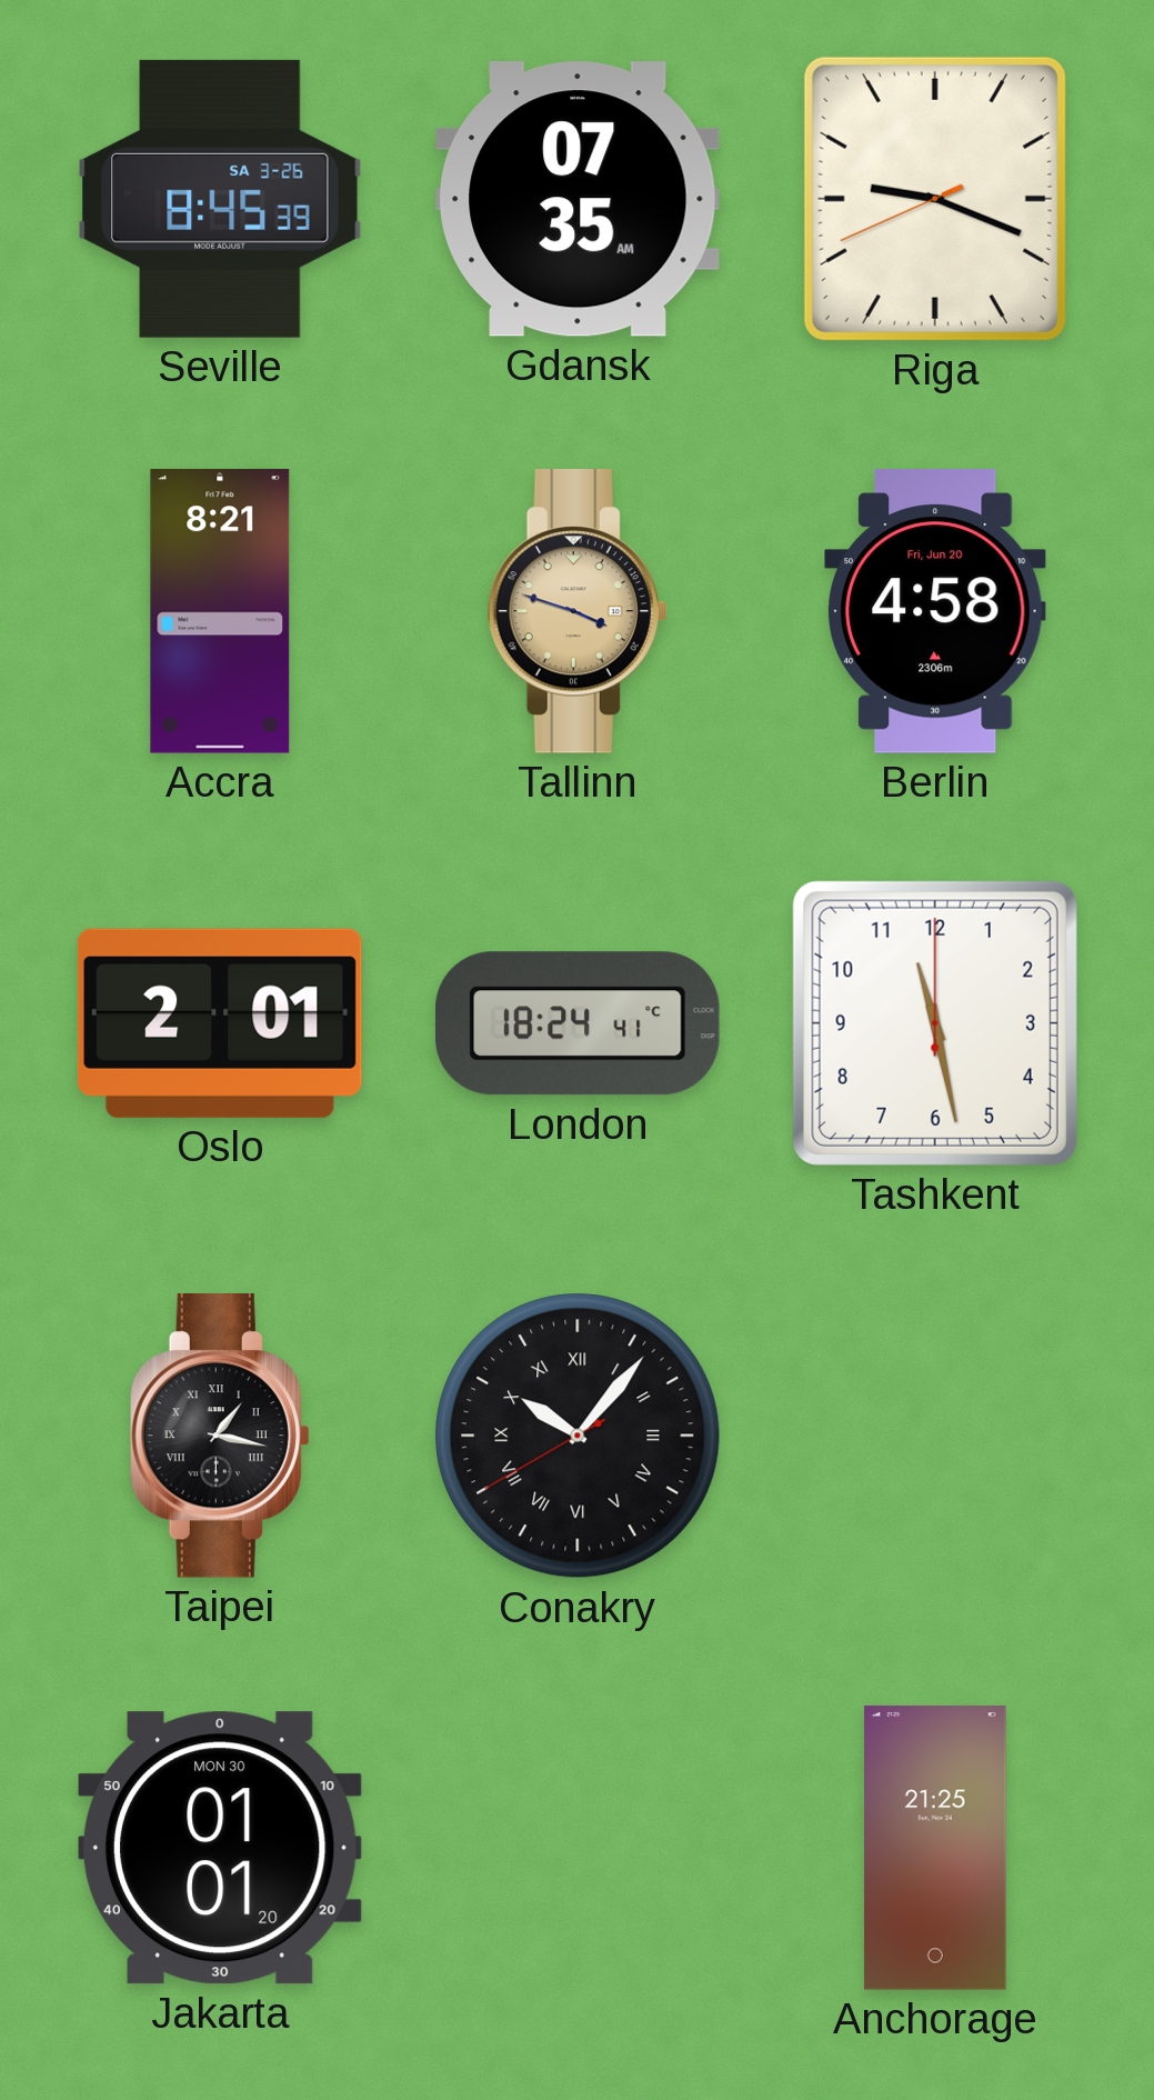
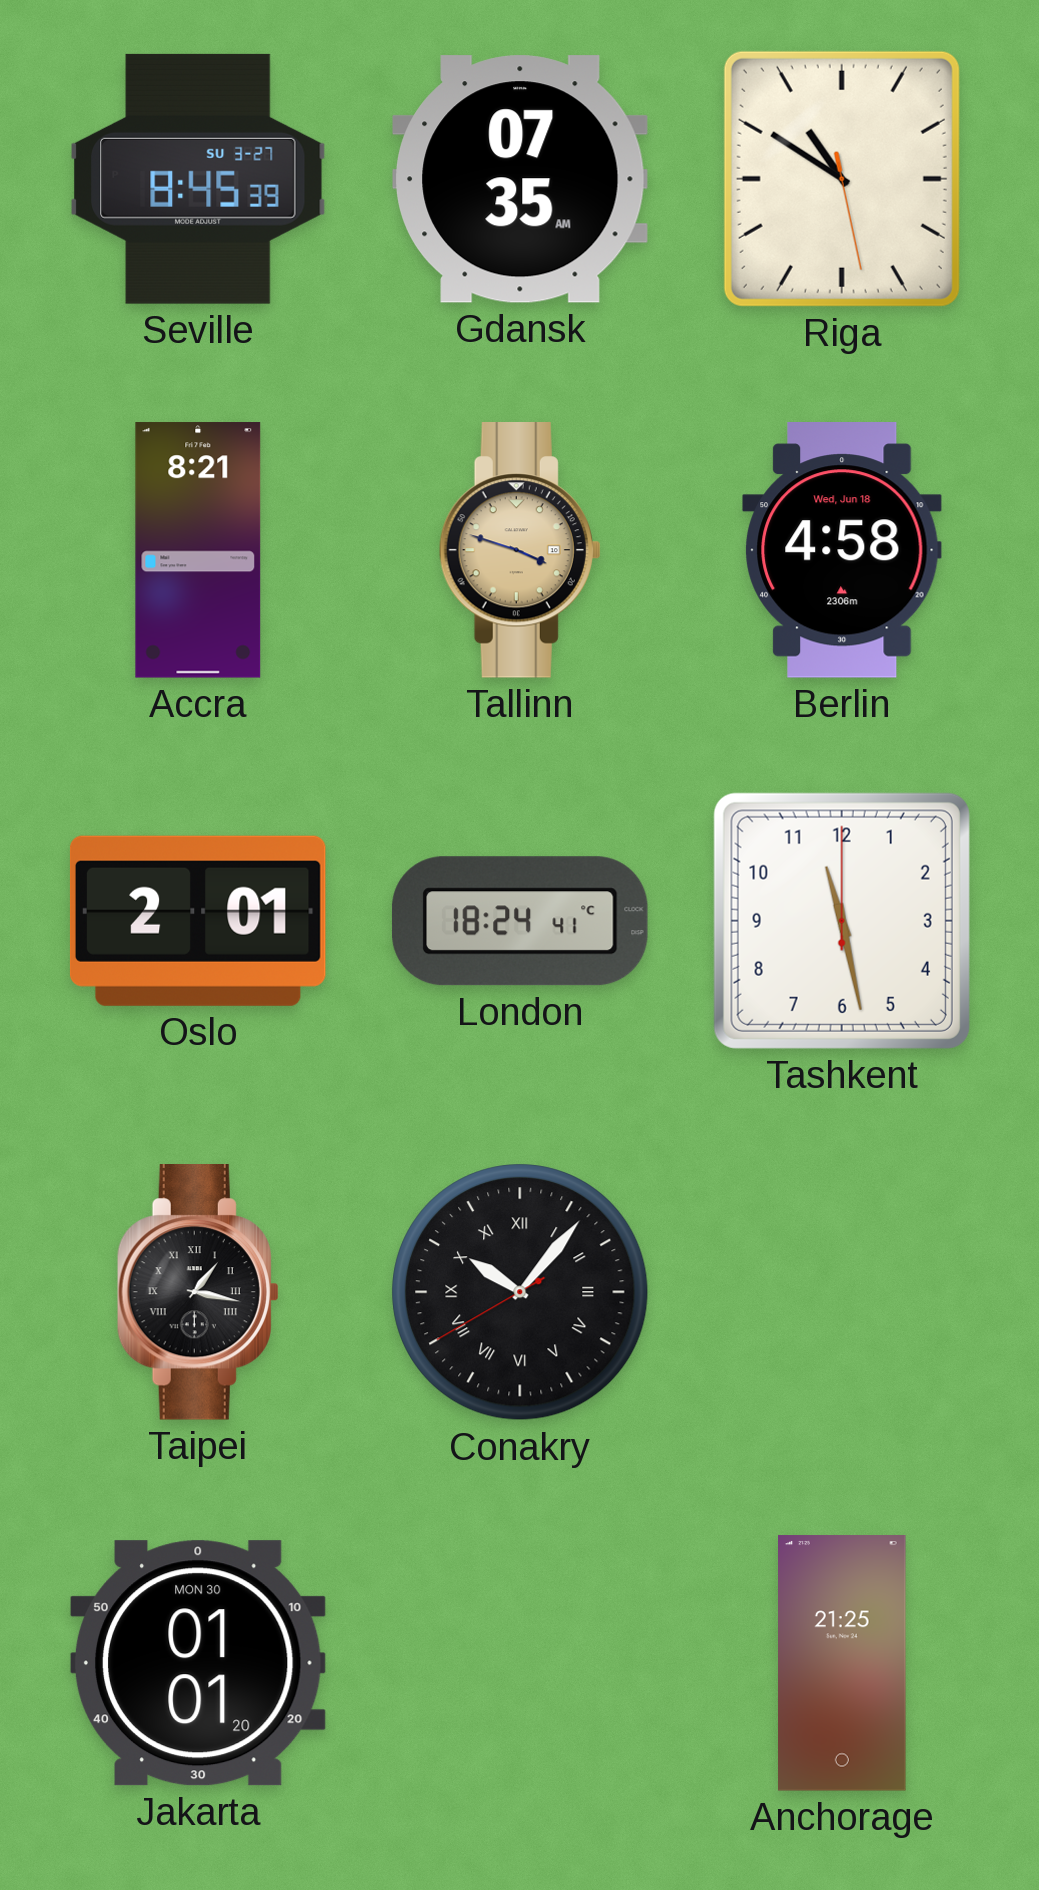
Seville date: SA 3-26 -> SU 3-27 (199, 179)
Riga: 9:18 -> 10:50 (842, 179)
Berlin date: Fri, Jun 20 -> Wed, Jun 18 (843, 551)
